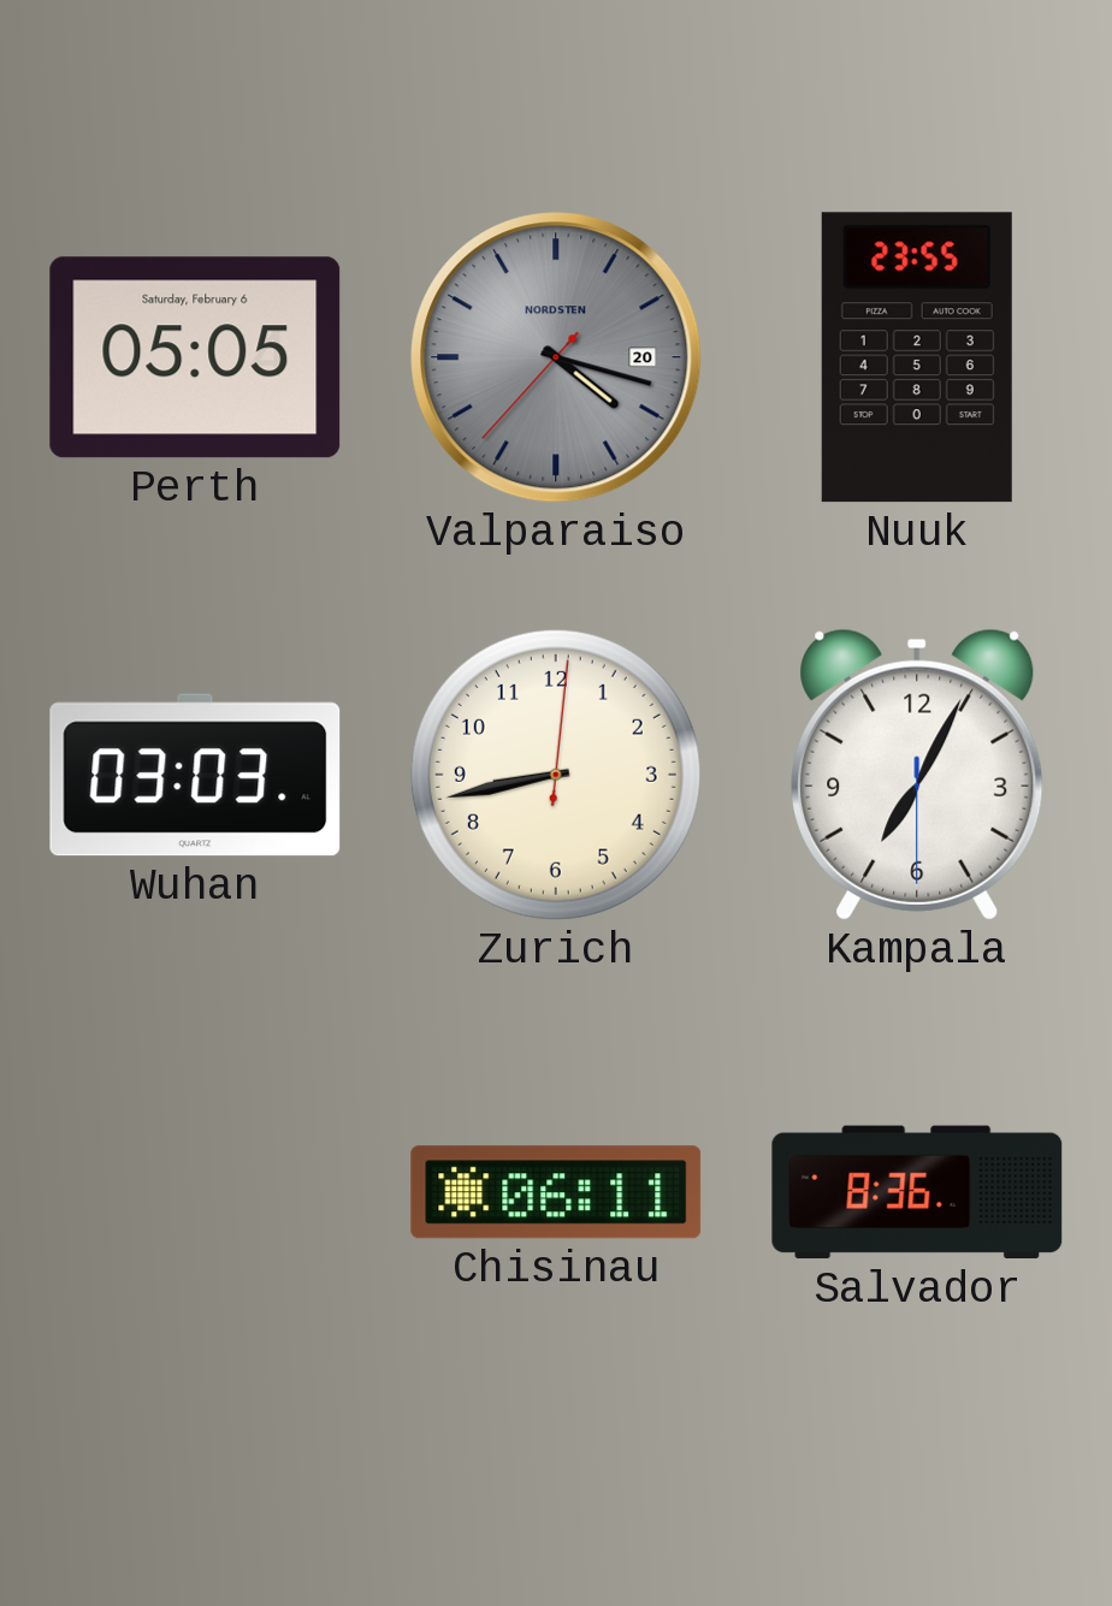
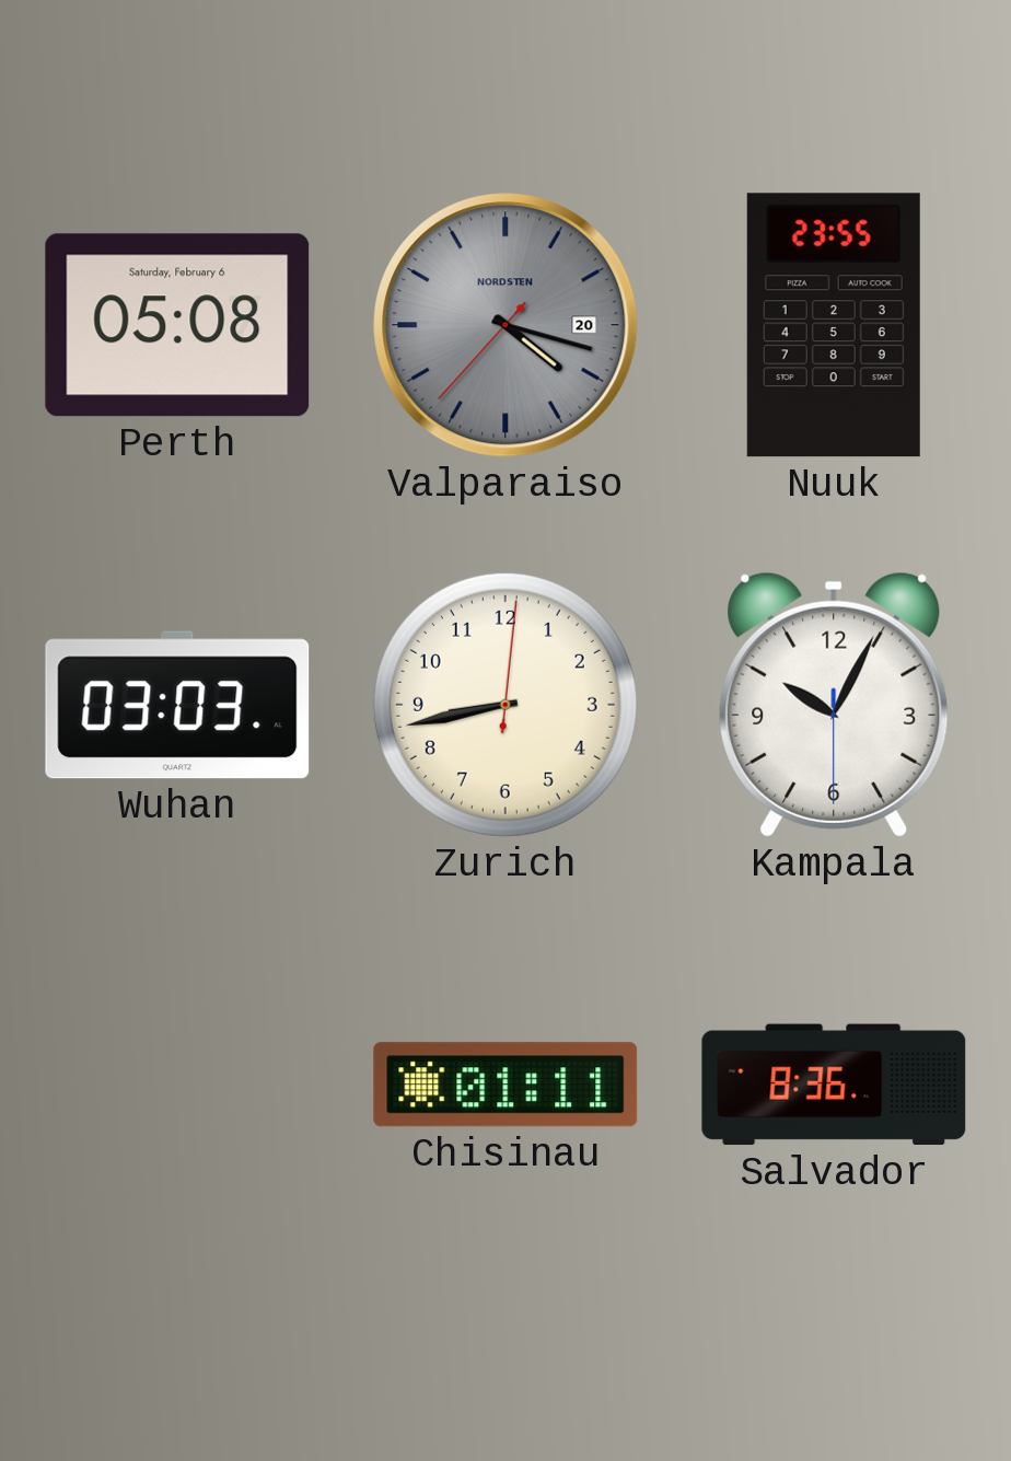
Perth: 05:05 -> 05:08 (177, 325)
Kampala: 7:04 -> 10:04 (834, 705)
Chisinau: 06:11 -> 01:11 (505, 1085)
